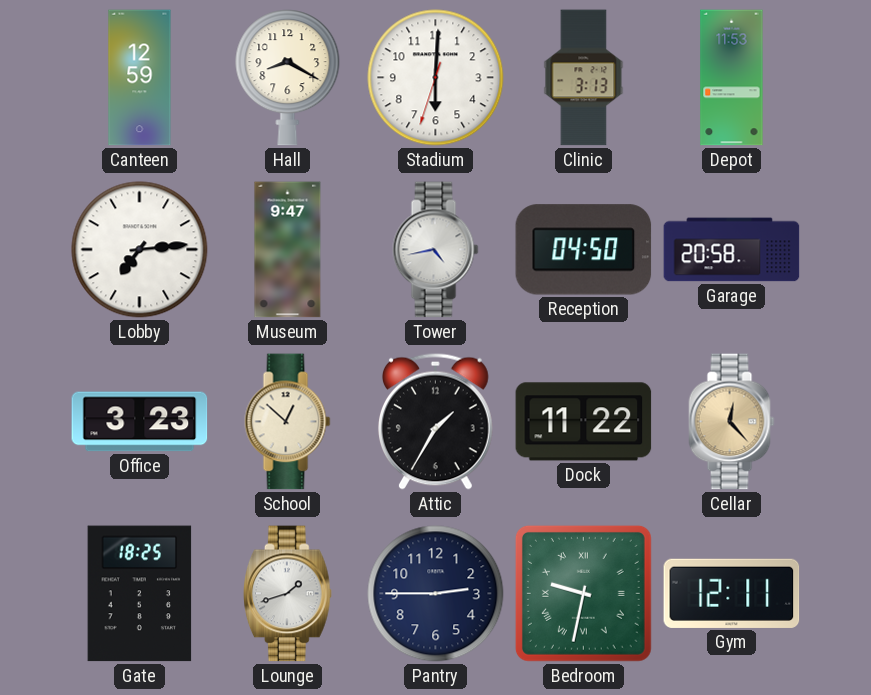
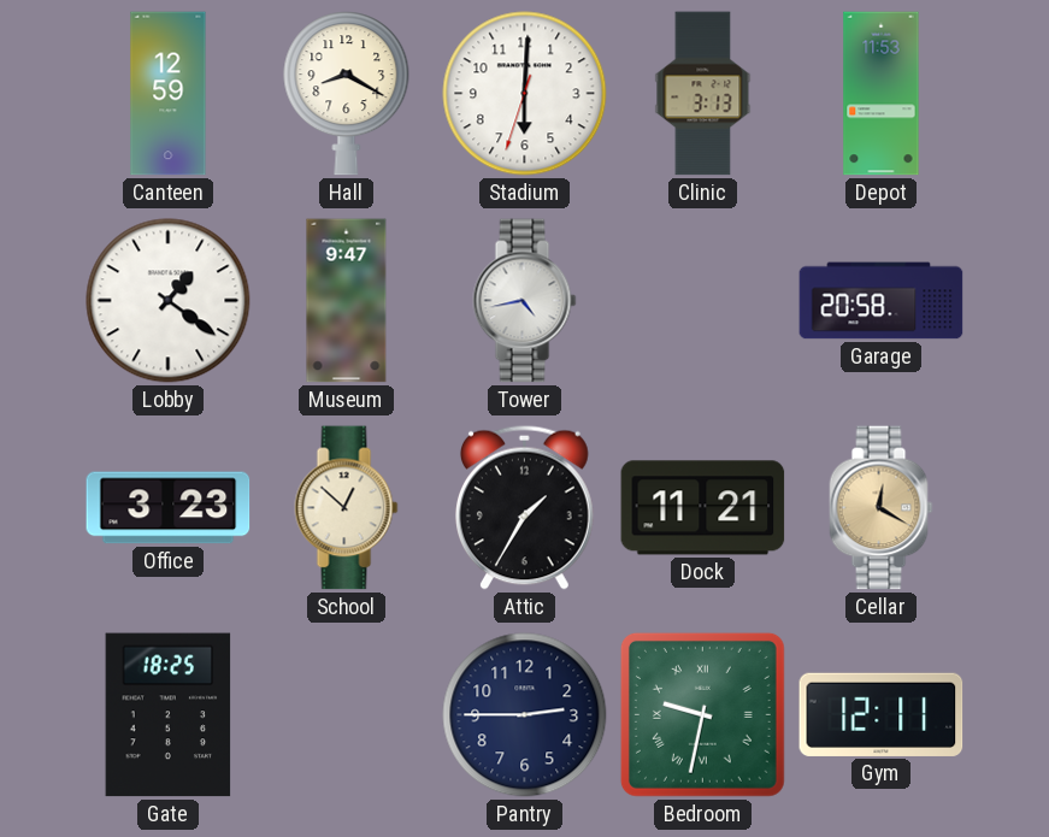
Lobby: 7:14 -> 1:21 (169, 301)
Reception: 04:50 -> none (584, 250)
Dock: 11:22 -> 11:21 (703, 508)
Cellar: 12:23 -> 12:20 (882, 508)
Lounge: 1:42 -> none (288, 594)
